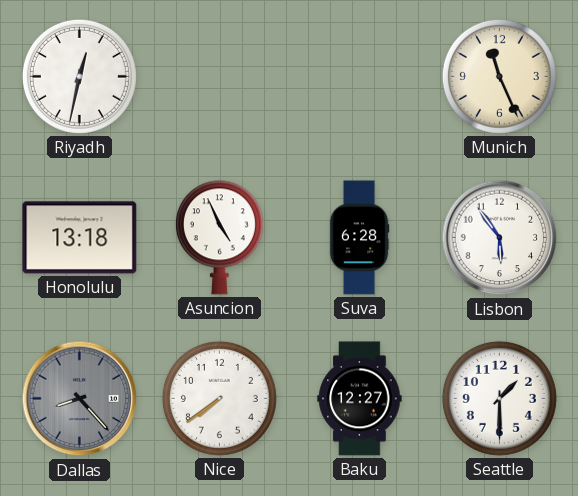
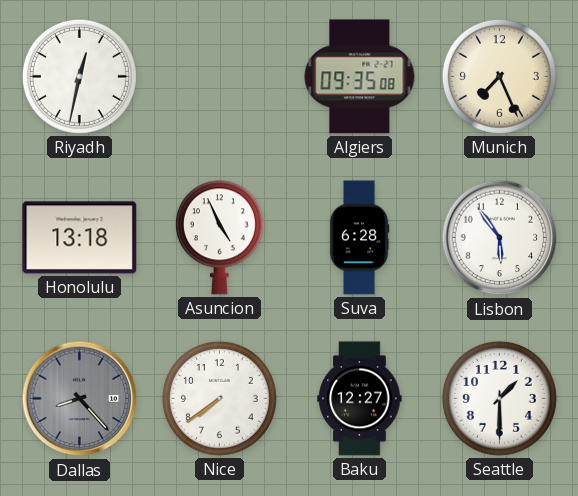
Algiers: none -> 09:35 (360, 77)
Munich: 11:26 -> 7:26 (499, 76)
